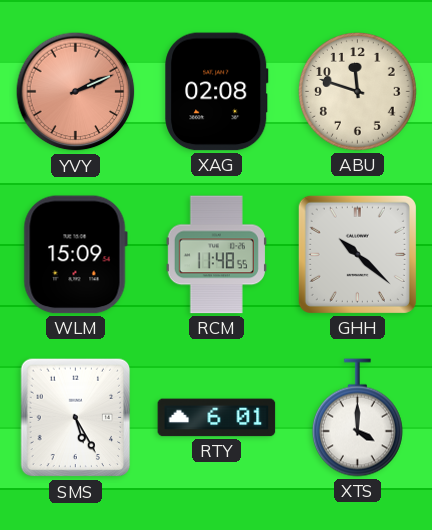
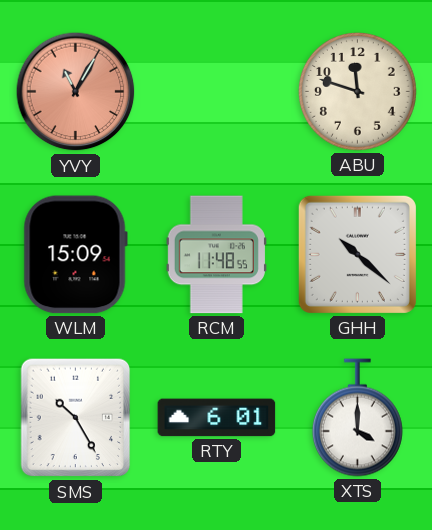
YVY: 2:11 -> 11:05 (76, 92)
XAG: 02:08 -> none (217, 92)
SMS: 5:25 -> 10:25 (76, 418)
